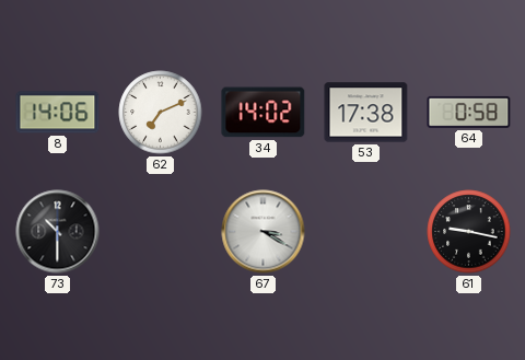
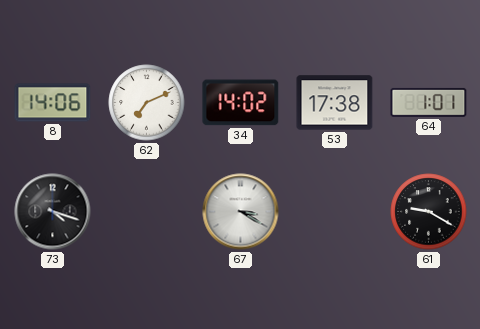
64: 0:58 -> 1:01 (429, 102)
73: 10:30 -> 4:18 (53, 212)
61: 9:17 -> 9:20 (429, 212)
